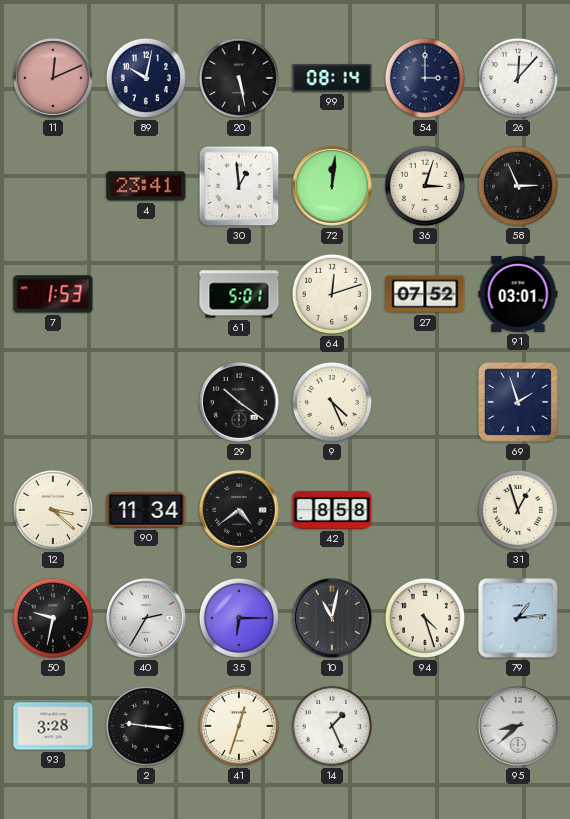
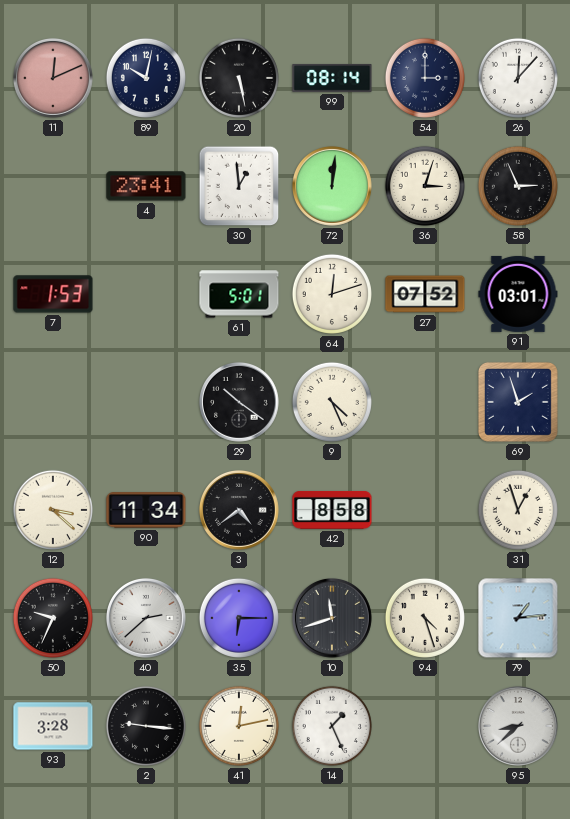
50: 9:32 -> 9:34 (53, 618)
40: 2:35 -> 2:38 (146, 618)
10: 11:02 -> 11:42 (332, 618)
41: 12:33 -> 12:13 (239, 726)
